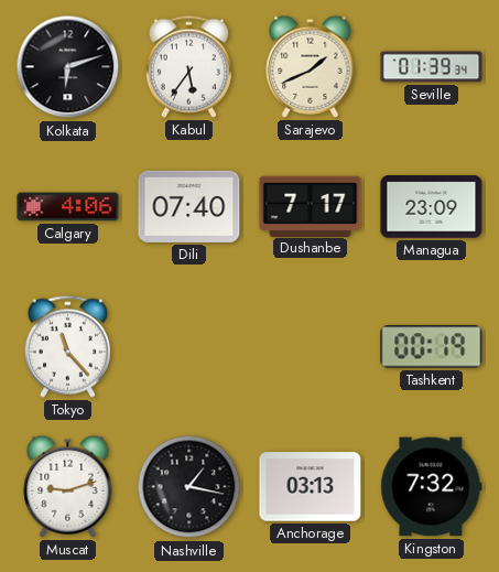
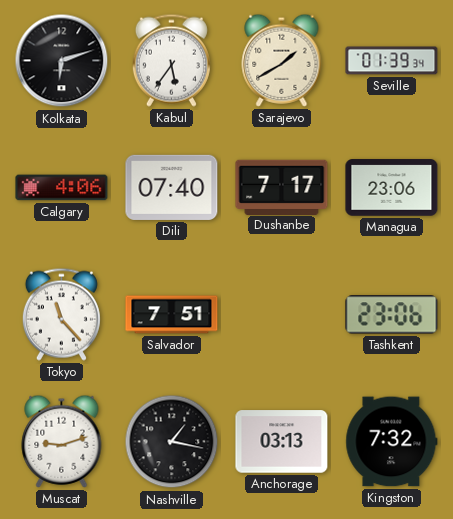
Sarajevo: 1:41 -> 1:40 (282, 60)
Managua: 23:09 -> 23:06 (392, 188)
Salvador: none -> 7:51 (172, 315)
Tashkent: 00:19 -> 23:06 (392, 315)
